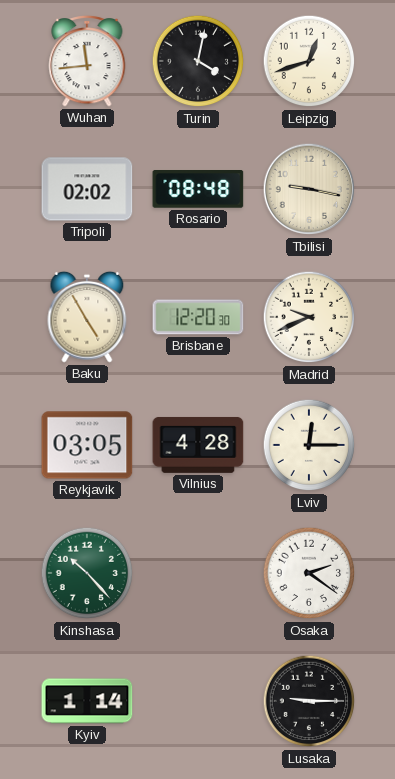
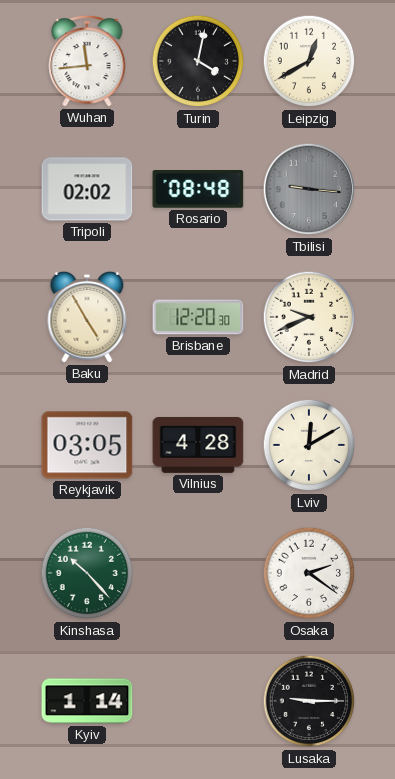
Leipzig: 12:42 -> 12:40 (309, 61)
Tbilisi: 9:17 -> 9:16 (309, 189)
Tbilisi dial: cream -> grey (309, 189)
Lviv: 12:15 -> 12:10 (309, 445)
